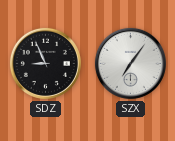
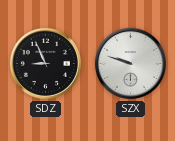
SZX: 7:06 -> 9:48 (130, 63)
